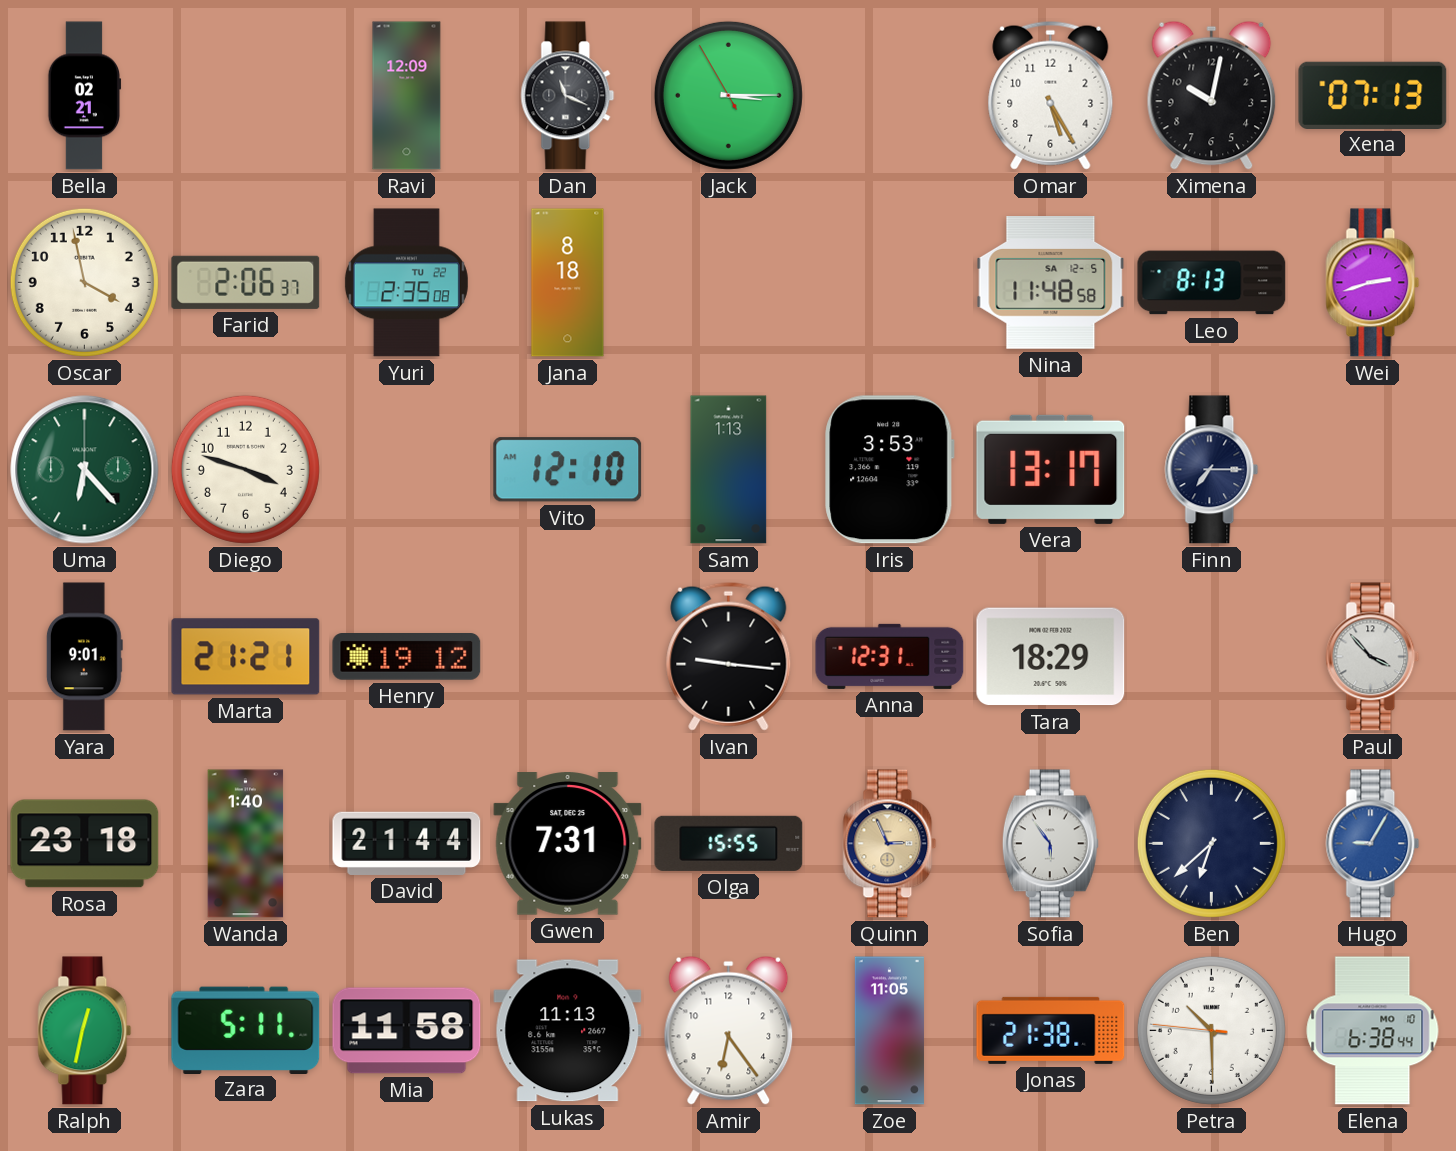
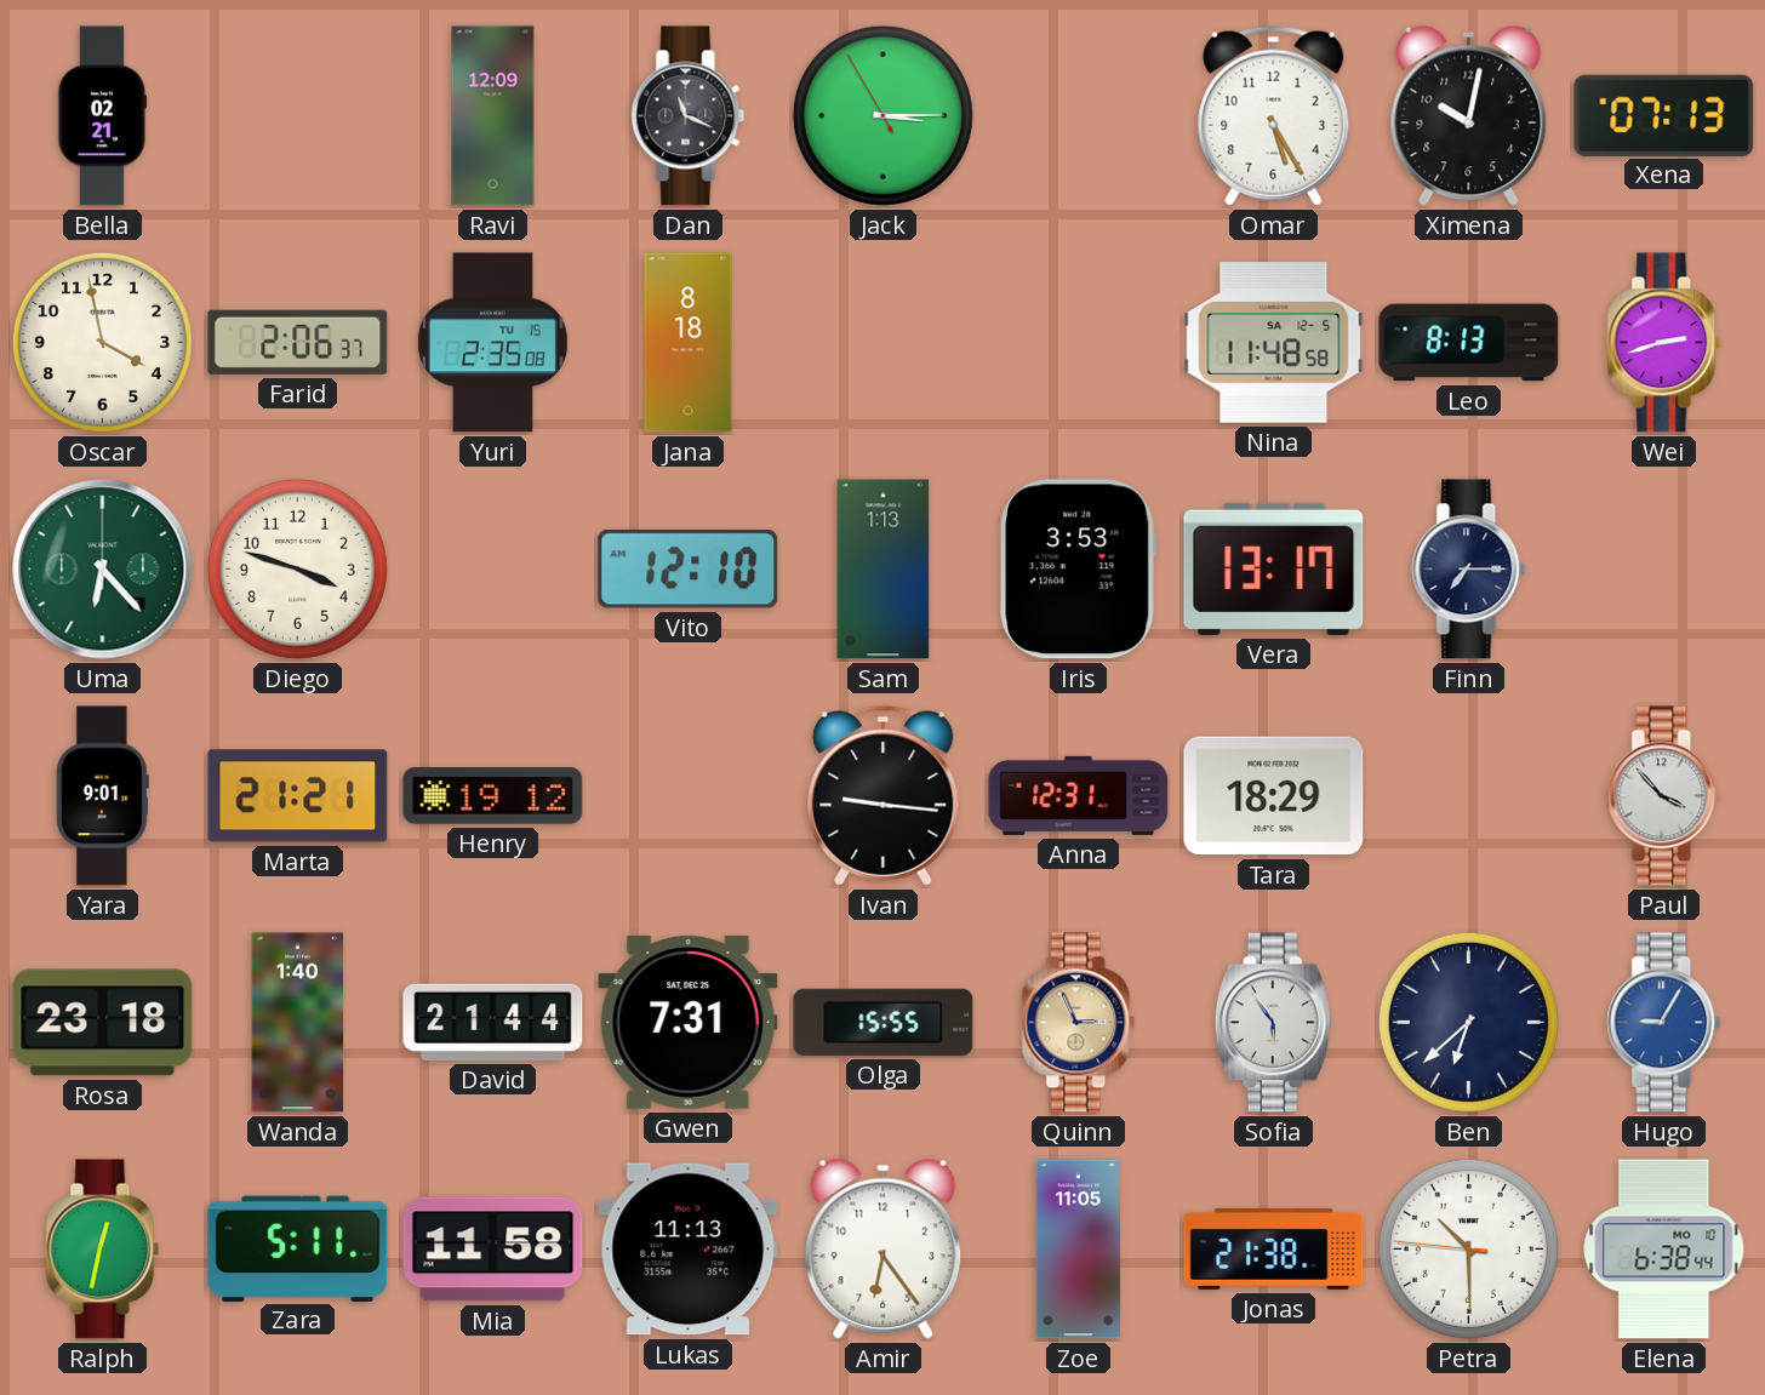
Yuri date: TU 22 -> TU 15 (492, 343)
